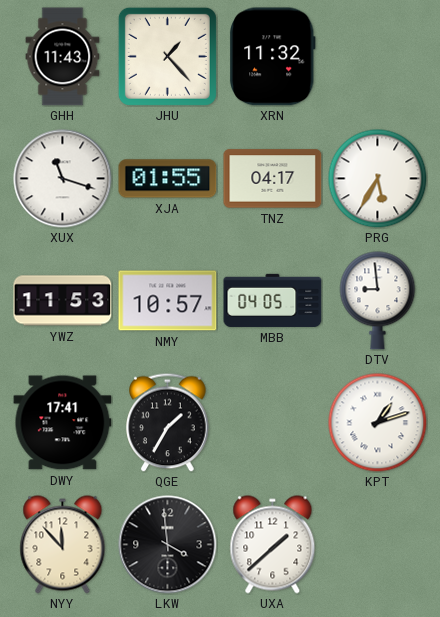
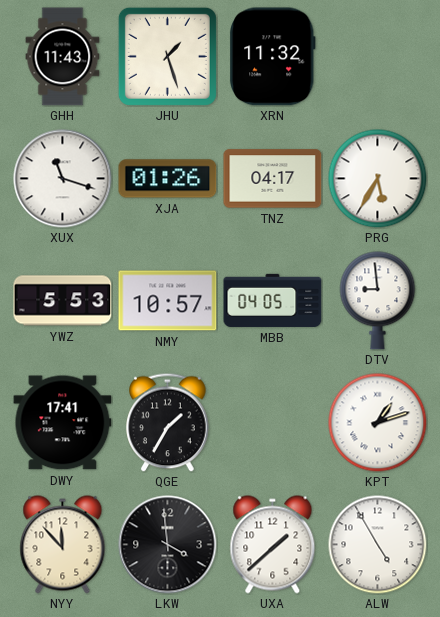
JHU: 1:23 -> 1:27 (167, 56)
XJA: 01:55 -> 01:26 (168, 179)
YWZ: 11:53 -> 5:53 (63, 301)
ALW: none -> 4:55 (378, 545)
